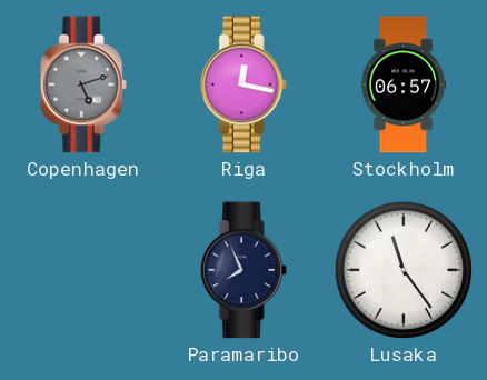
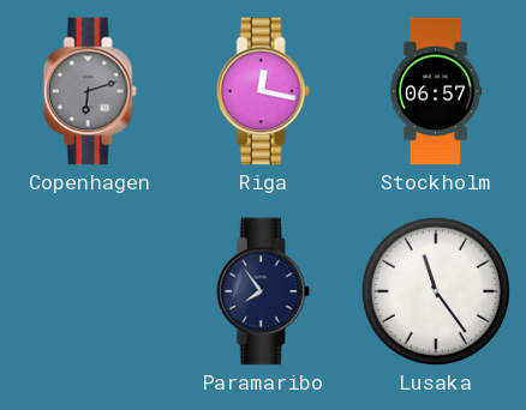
Copenhagen: 5:12 -> 6:12 (90, 91)
Paramaribo: 7:56 -> 7:54 (263, 291)
